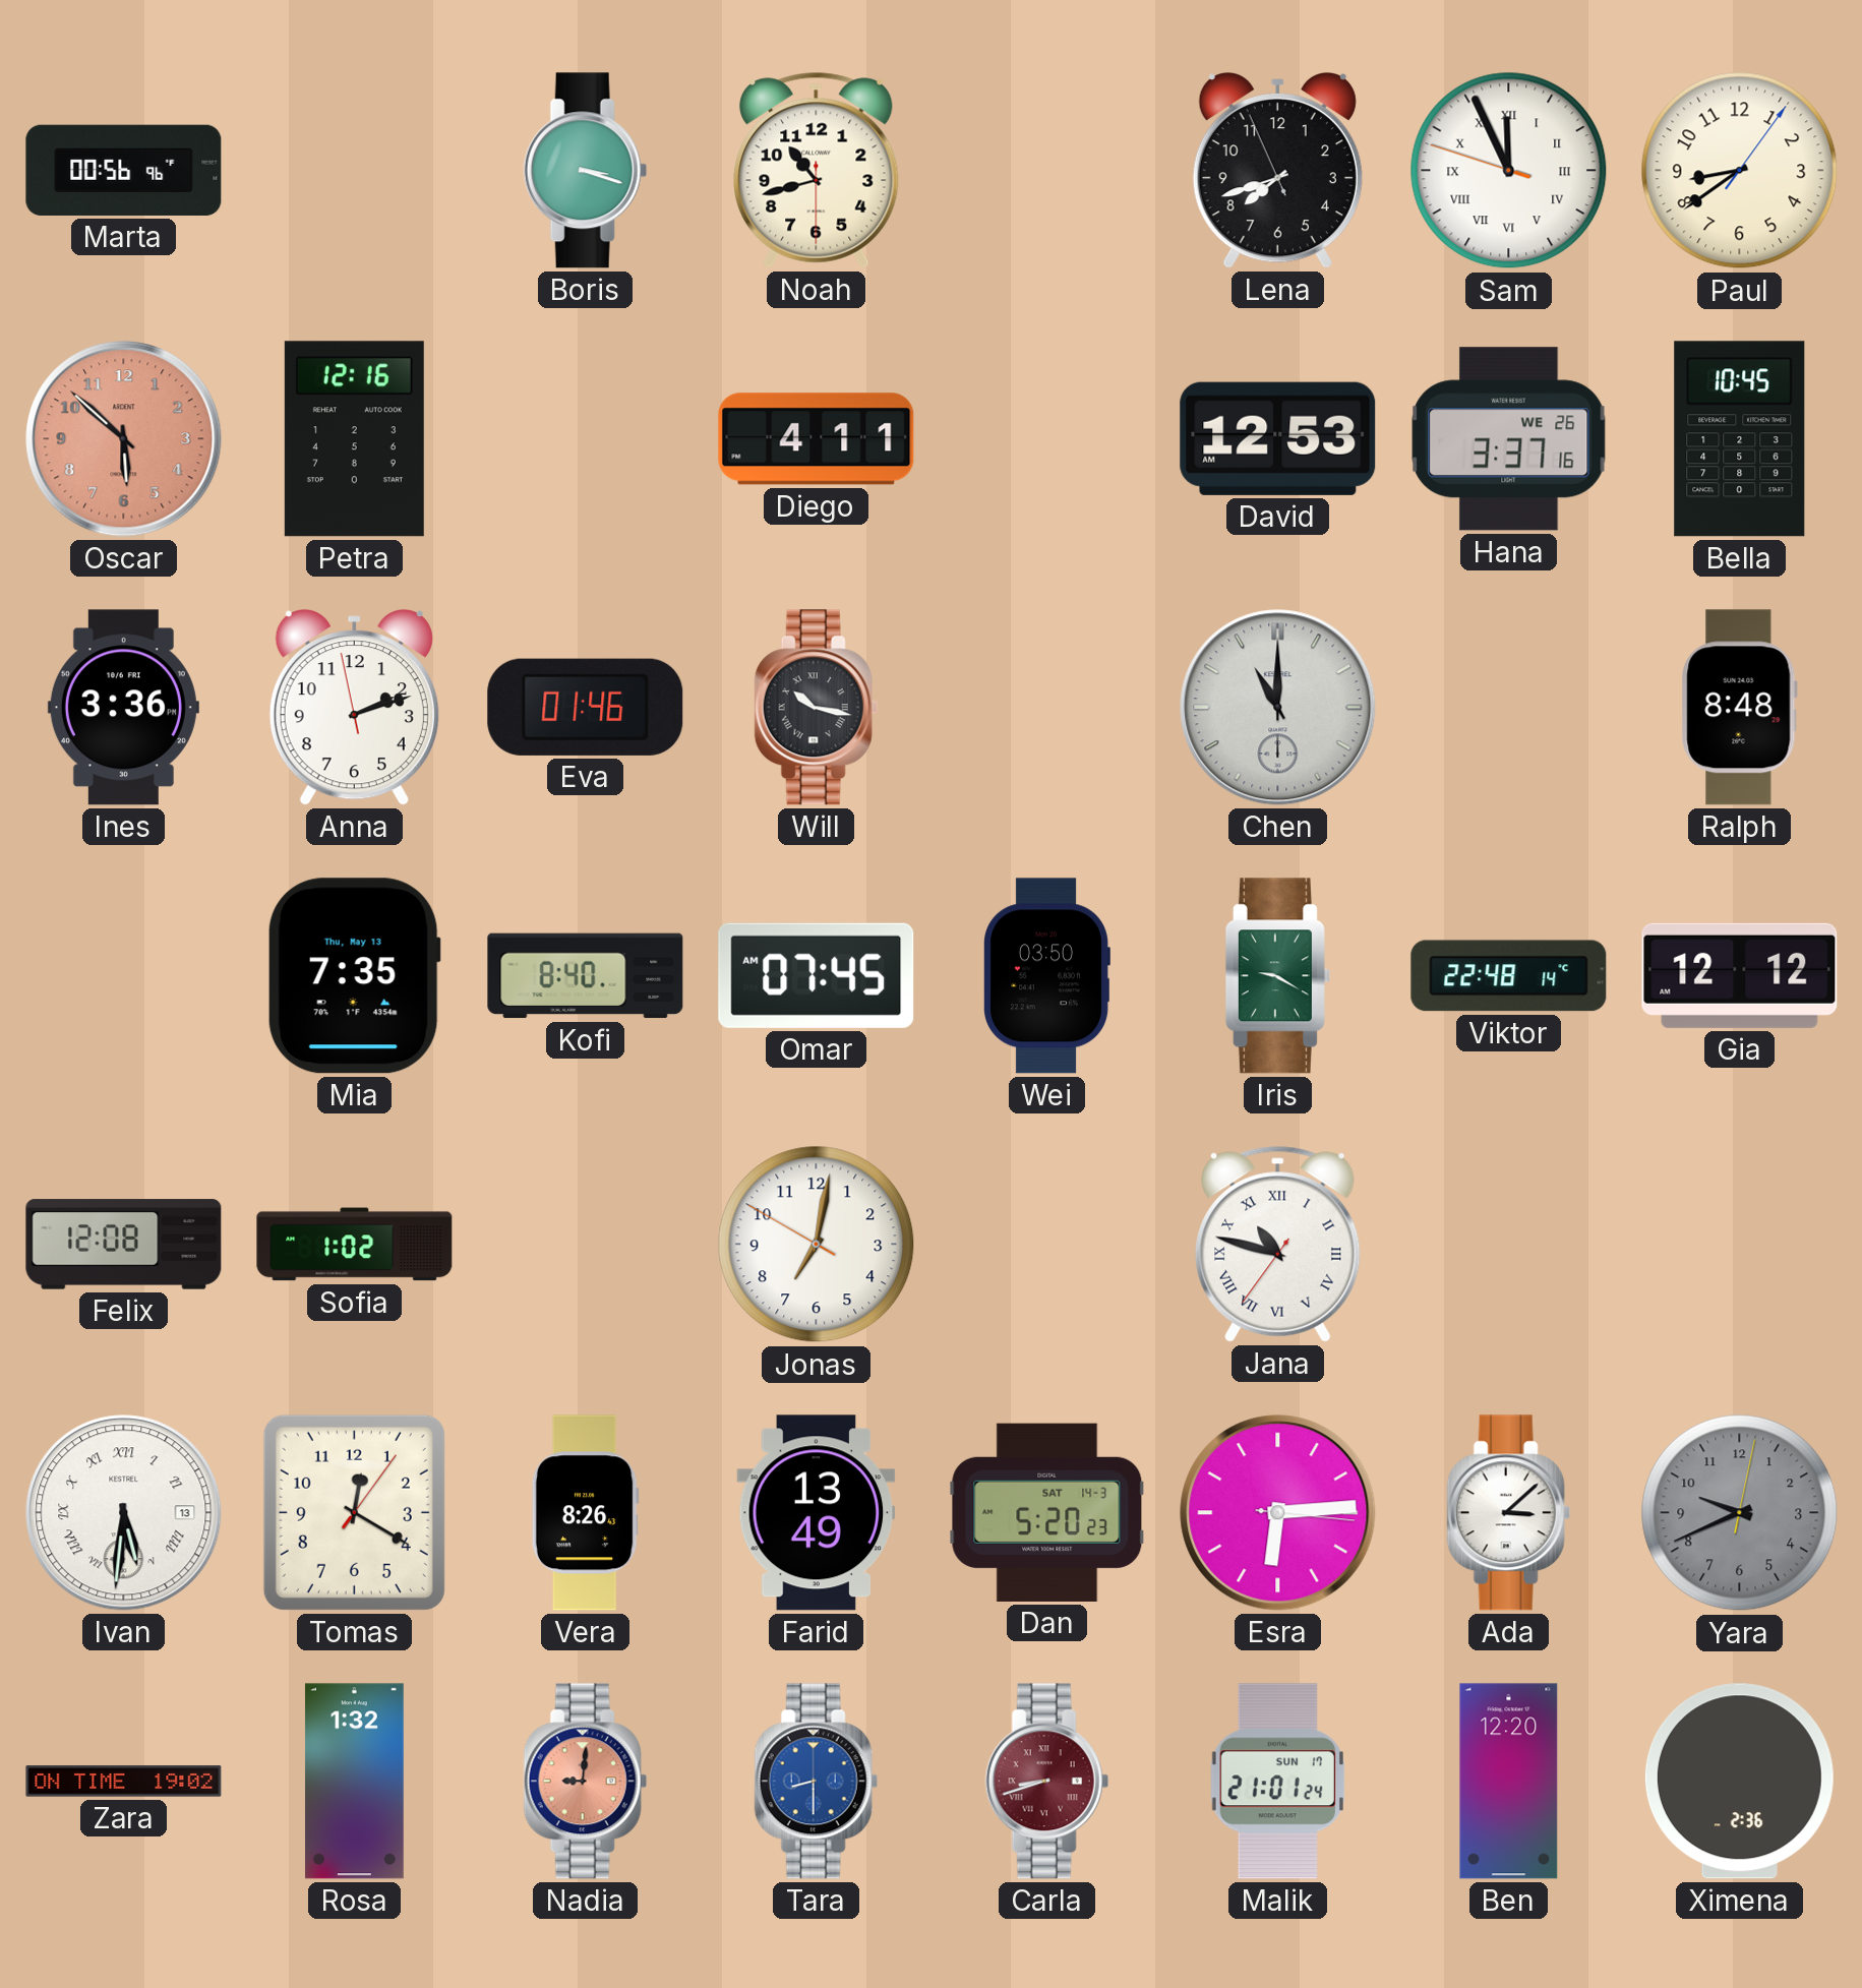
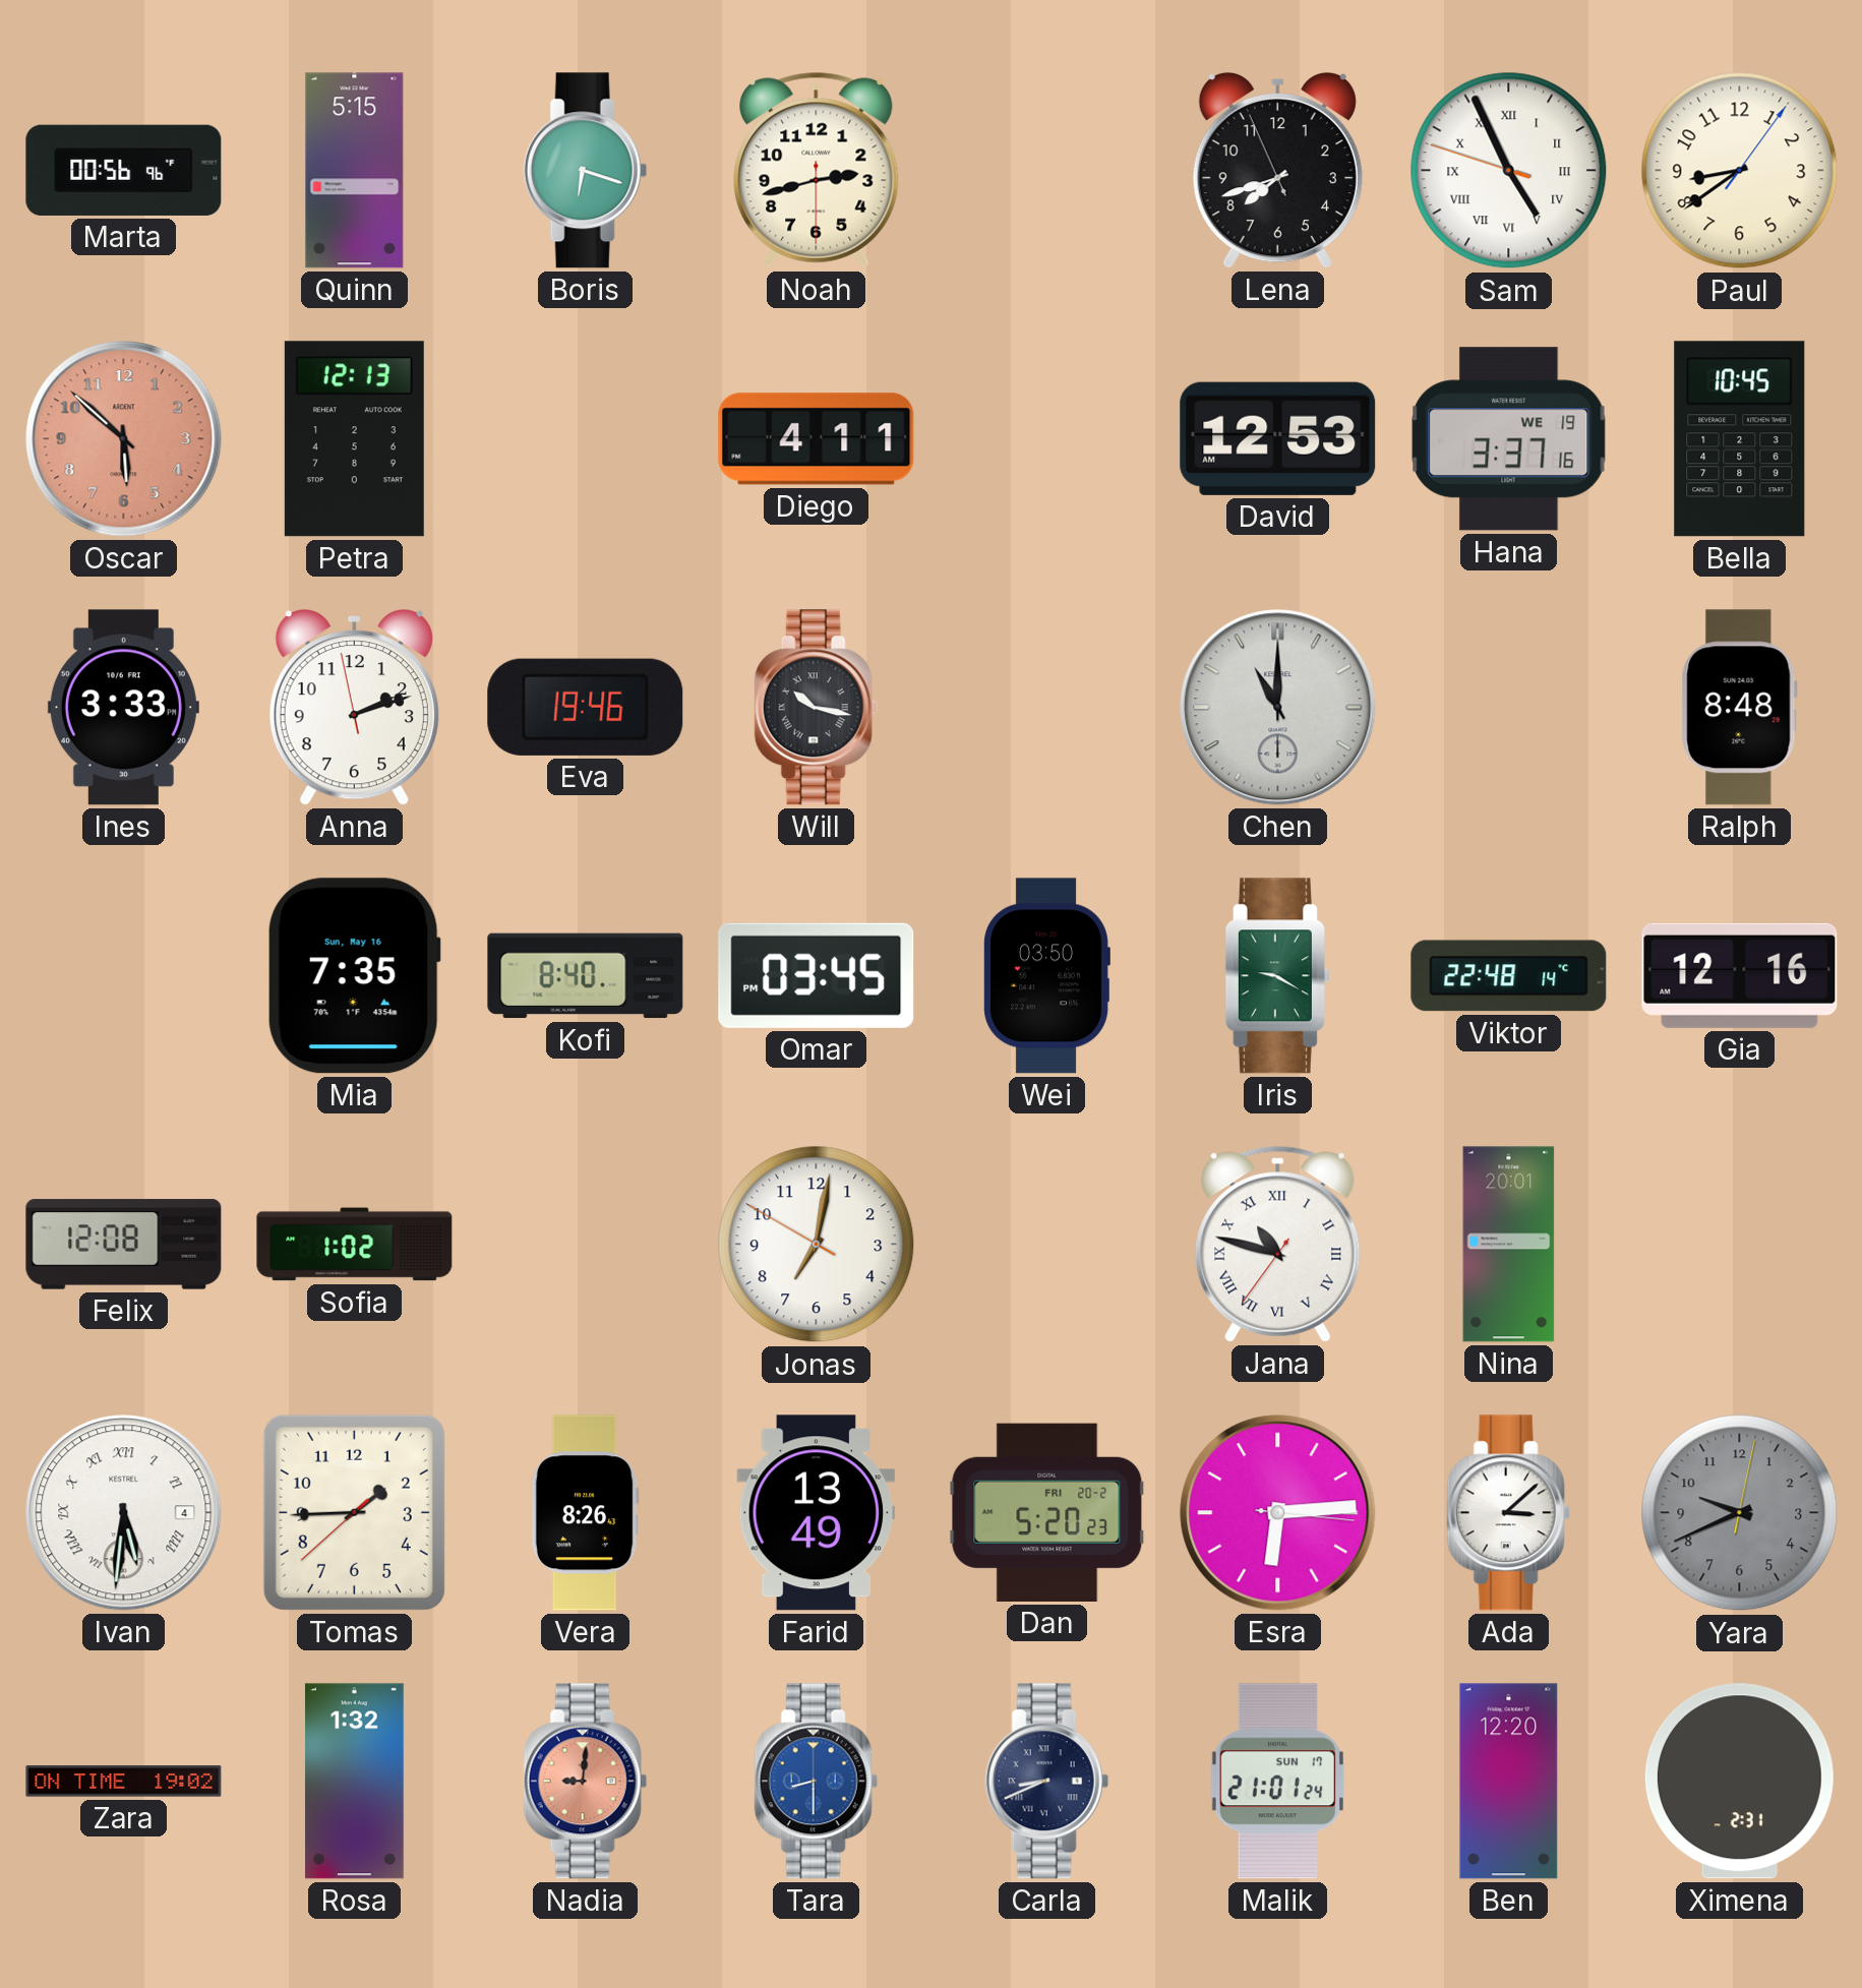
Quinn: none -> 5:15 (355, 171)
Boris: 3:18 -> 6:18 (585, 171)
Noah: 10:42 -> 2:42 (817, 170)
Sam: 11:55 -> 4:55 (1509, 171)
Petra: 12:16 -> 12:13 (354, 439)
Hana date: WE 26 -> WE 19 (1509, 439)
Ines: 3:36 -> 3:33 (123, 708)
Eva: 01:46 -> 19:46 (586, 707)
Mia date: Thu, May 13 -> Sun, May 16 (354, 976)
Omar: 07:45 -> 03:45 (817, 975)
Gia: 12:12 -> 12:16 (1740, 975)
Nina: none -> 20:01 (1509, 1245)
Ivan date: 13 -> 4 (124, 1513)
Tomas: 12:20 -> 1:44 (354, 1512)
Dan date: SAT 14-3 -> FRI 20-2 (1047, 1512)
Carla: 8:42 -> 8:41 (1046, 1782)
Carla dial: burgundy -> navy (1046, 1782)
Ximena: 2:36 -> 2:31 (1739, 1782)
